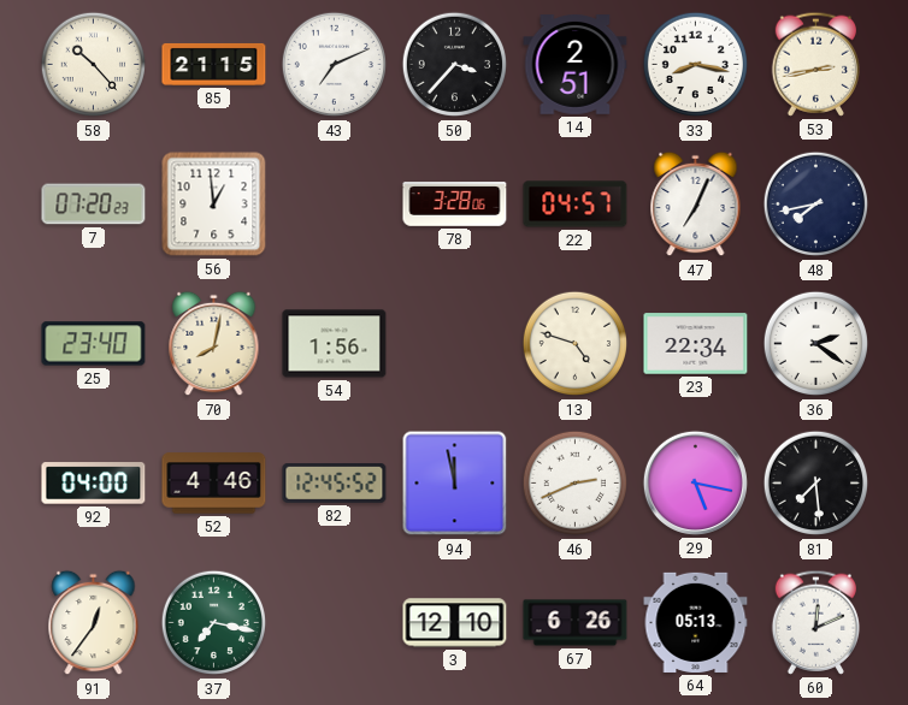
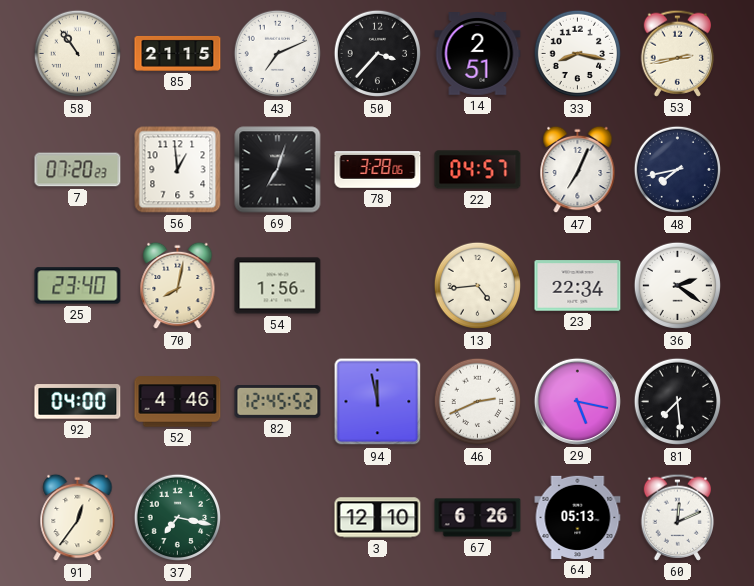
58: 10:23 -> 10:54 (78, 54)
69: none -> 7:03 (278, 170)
13: 4:48 -> 4:44 (478, 286)
